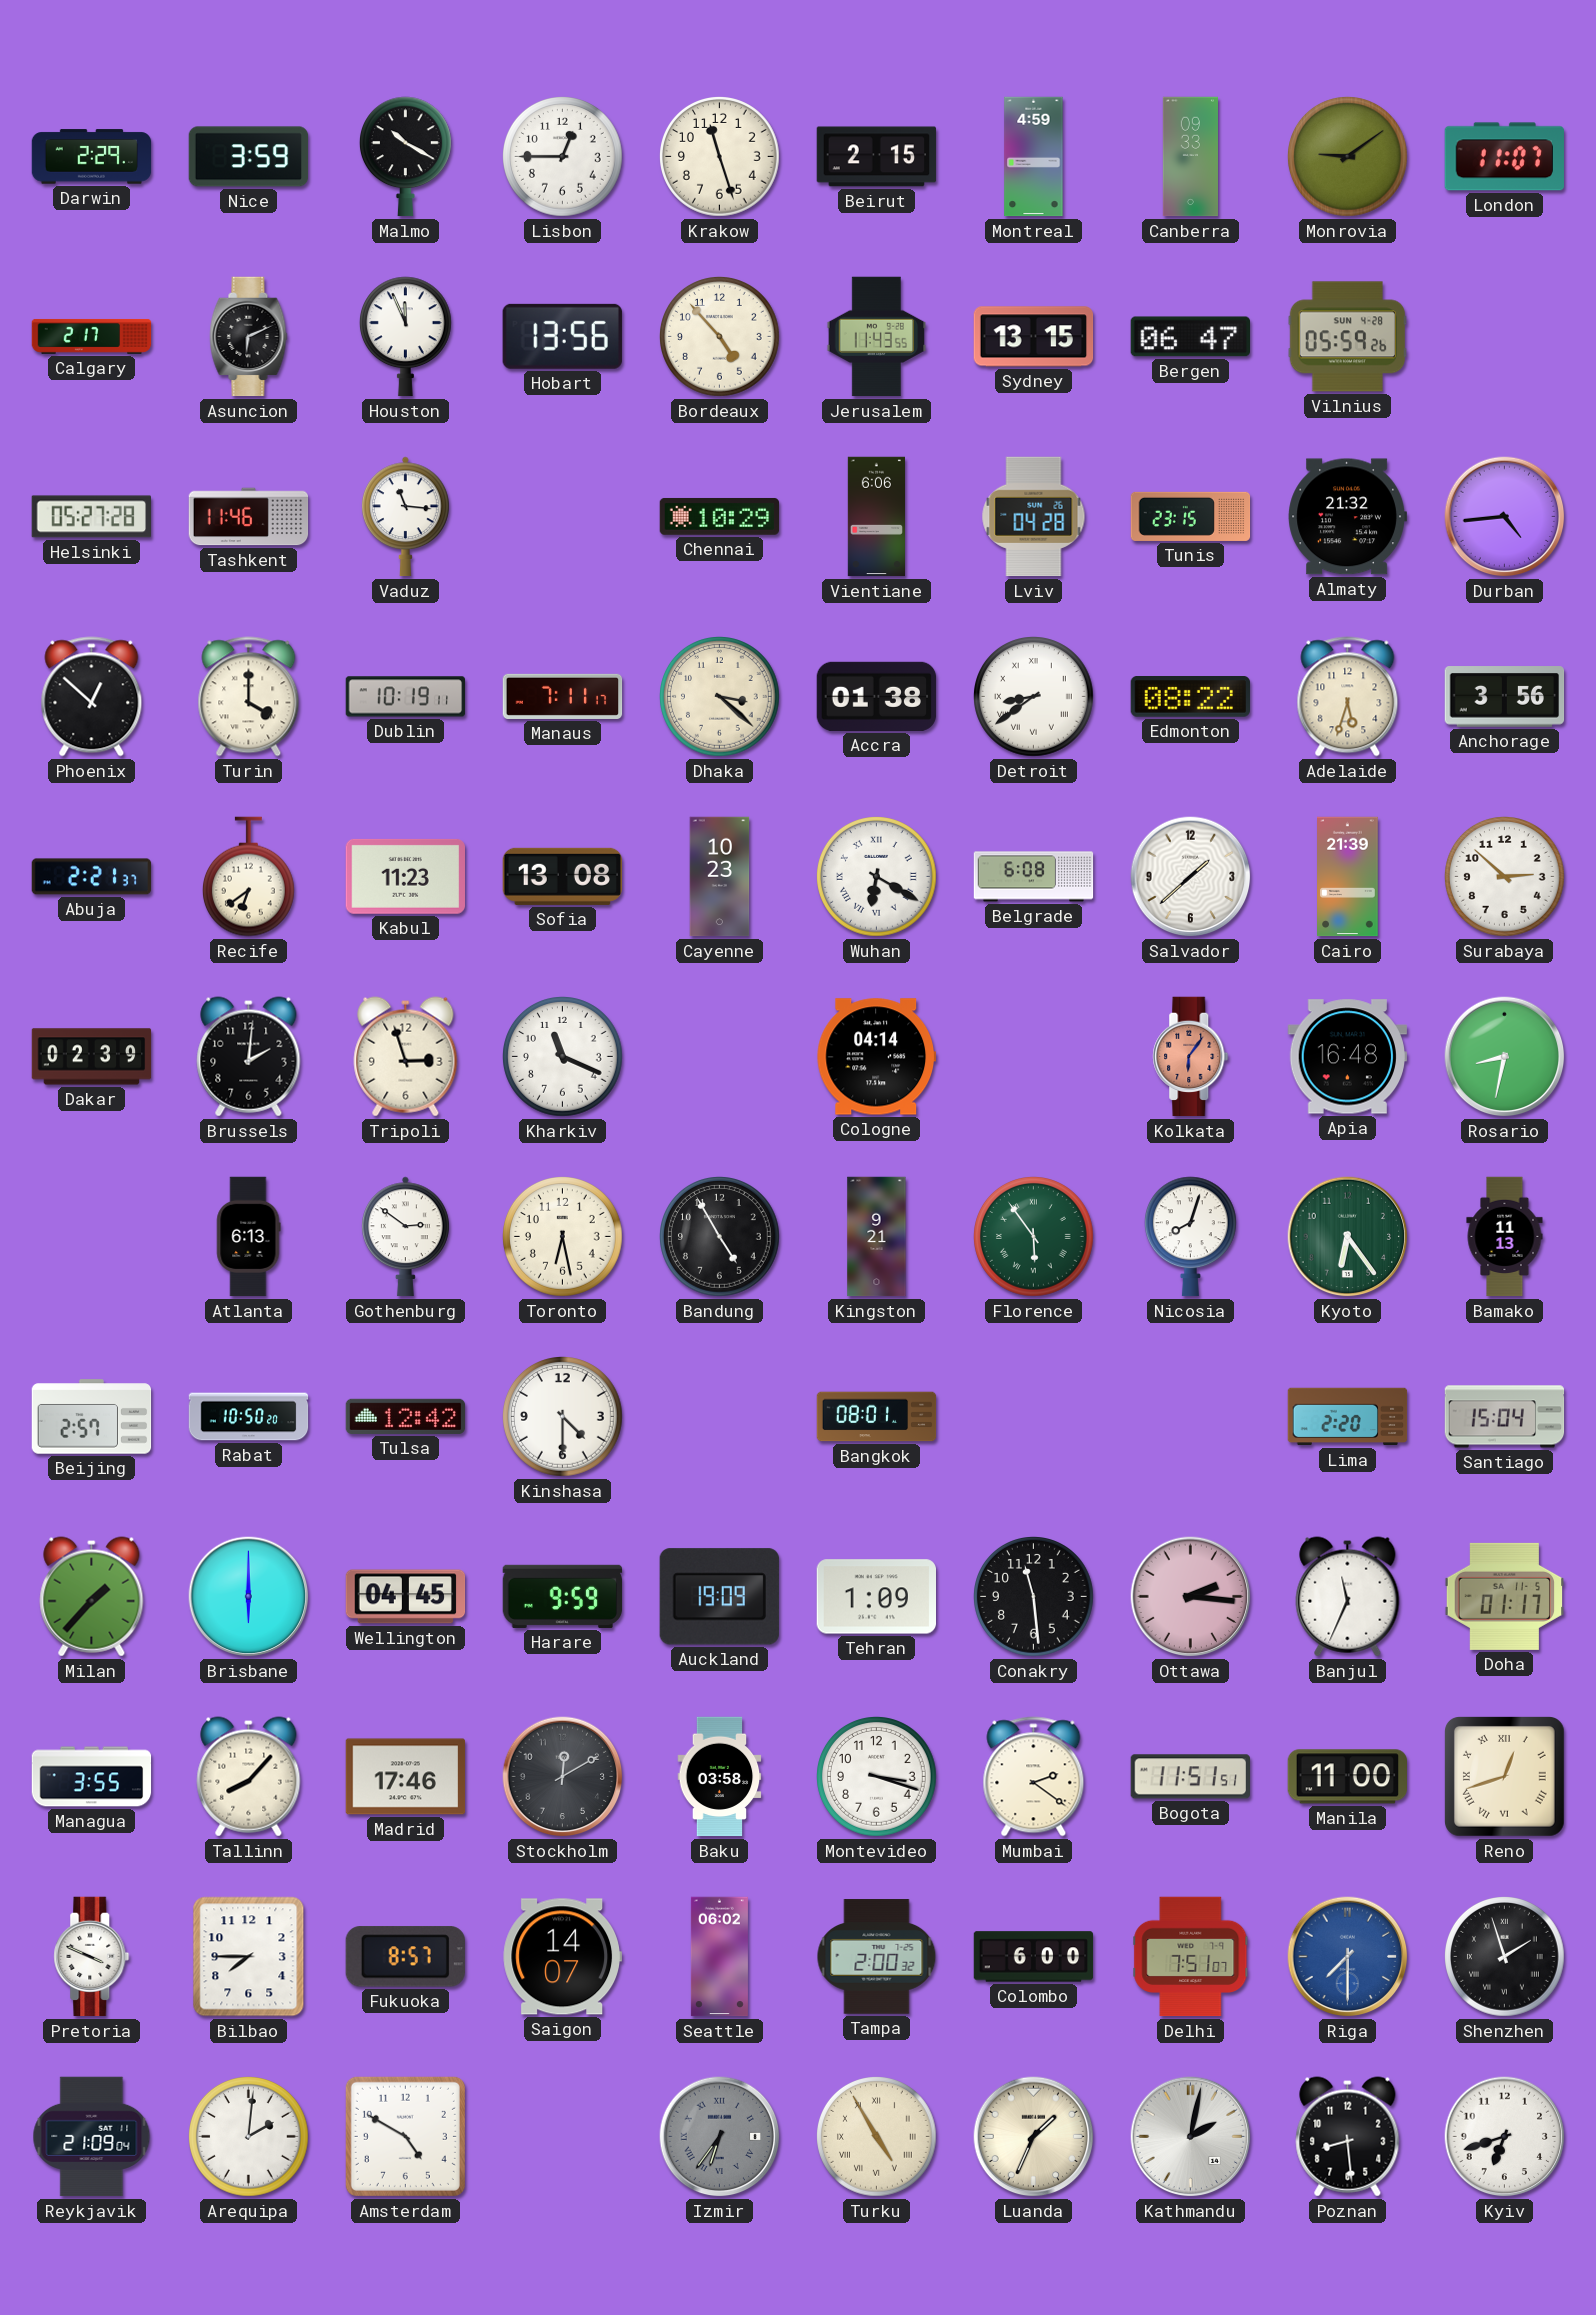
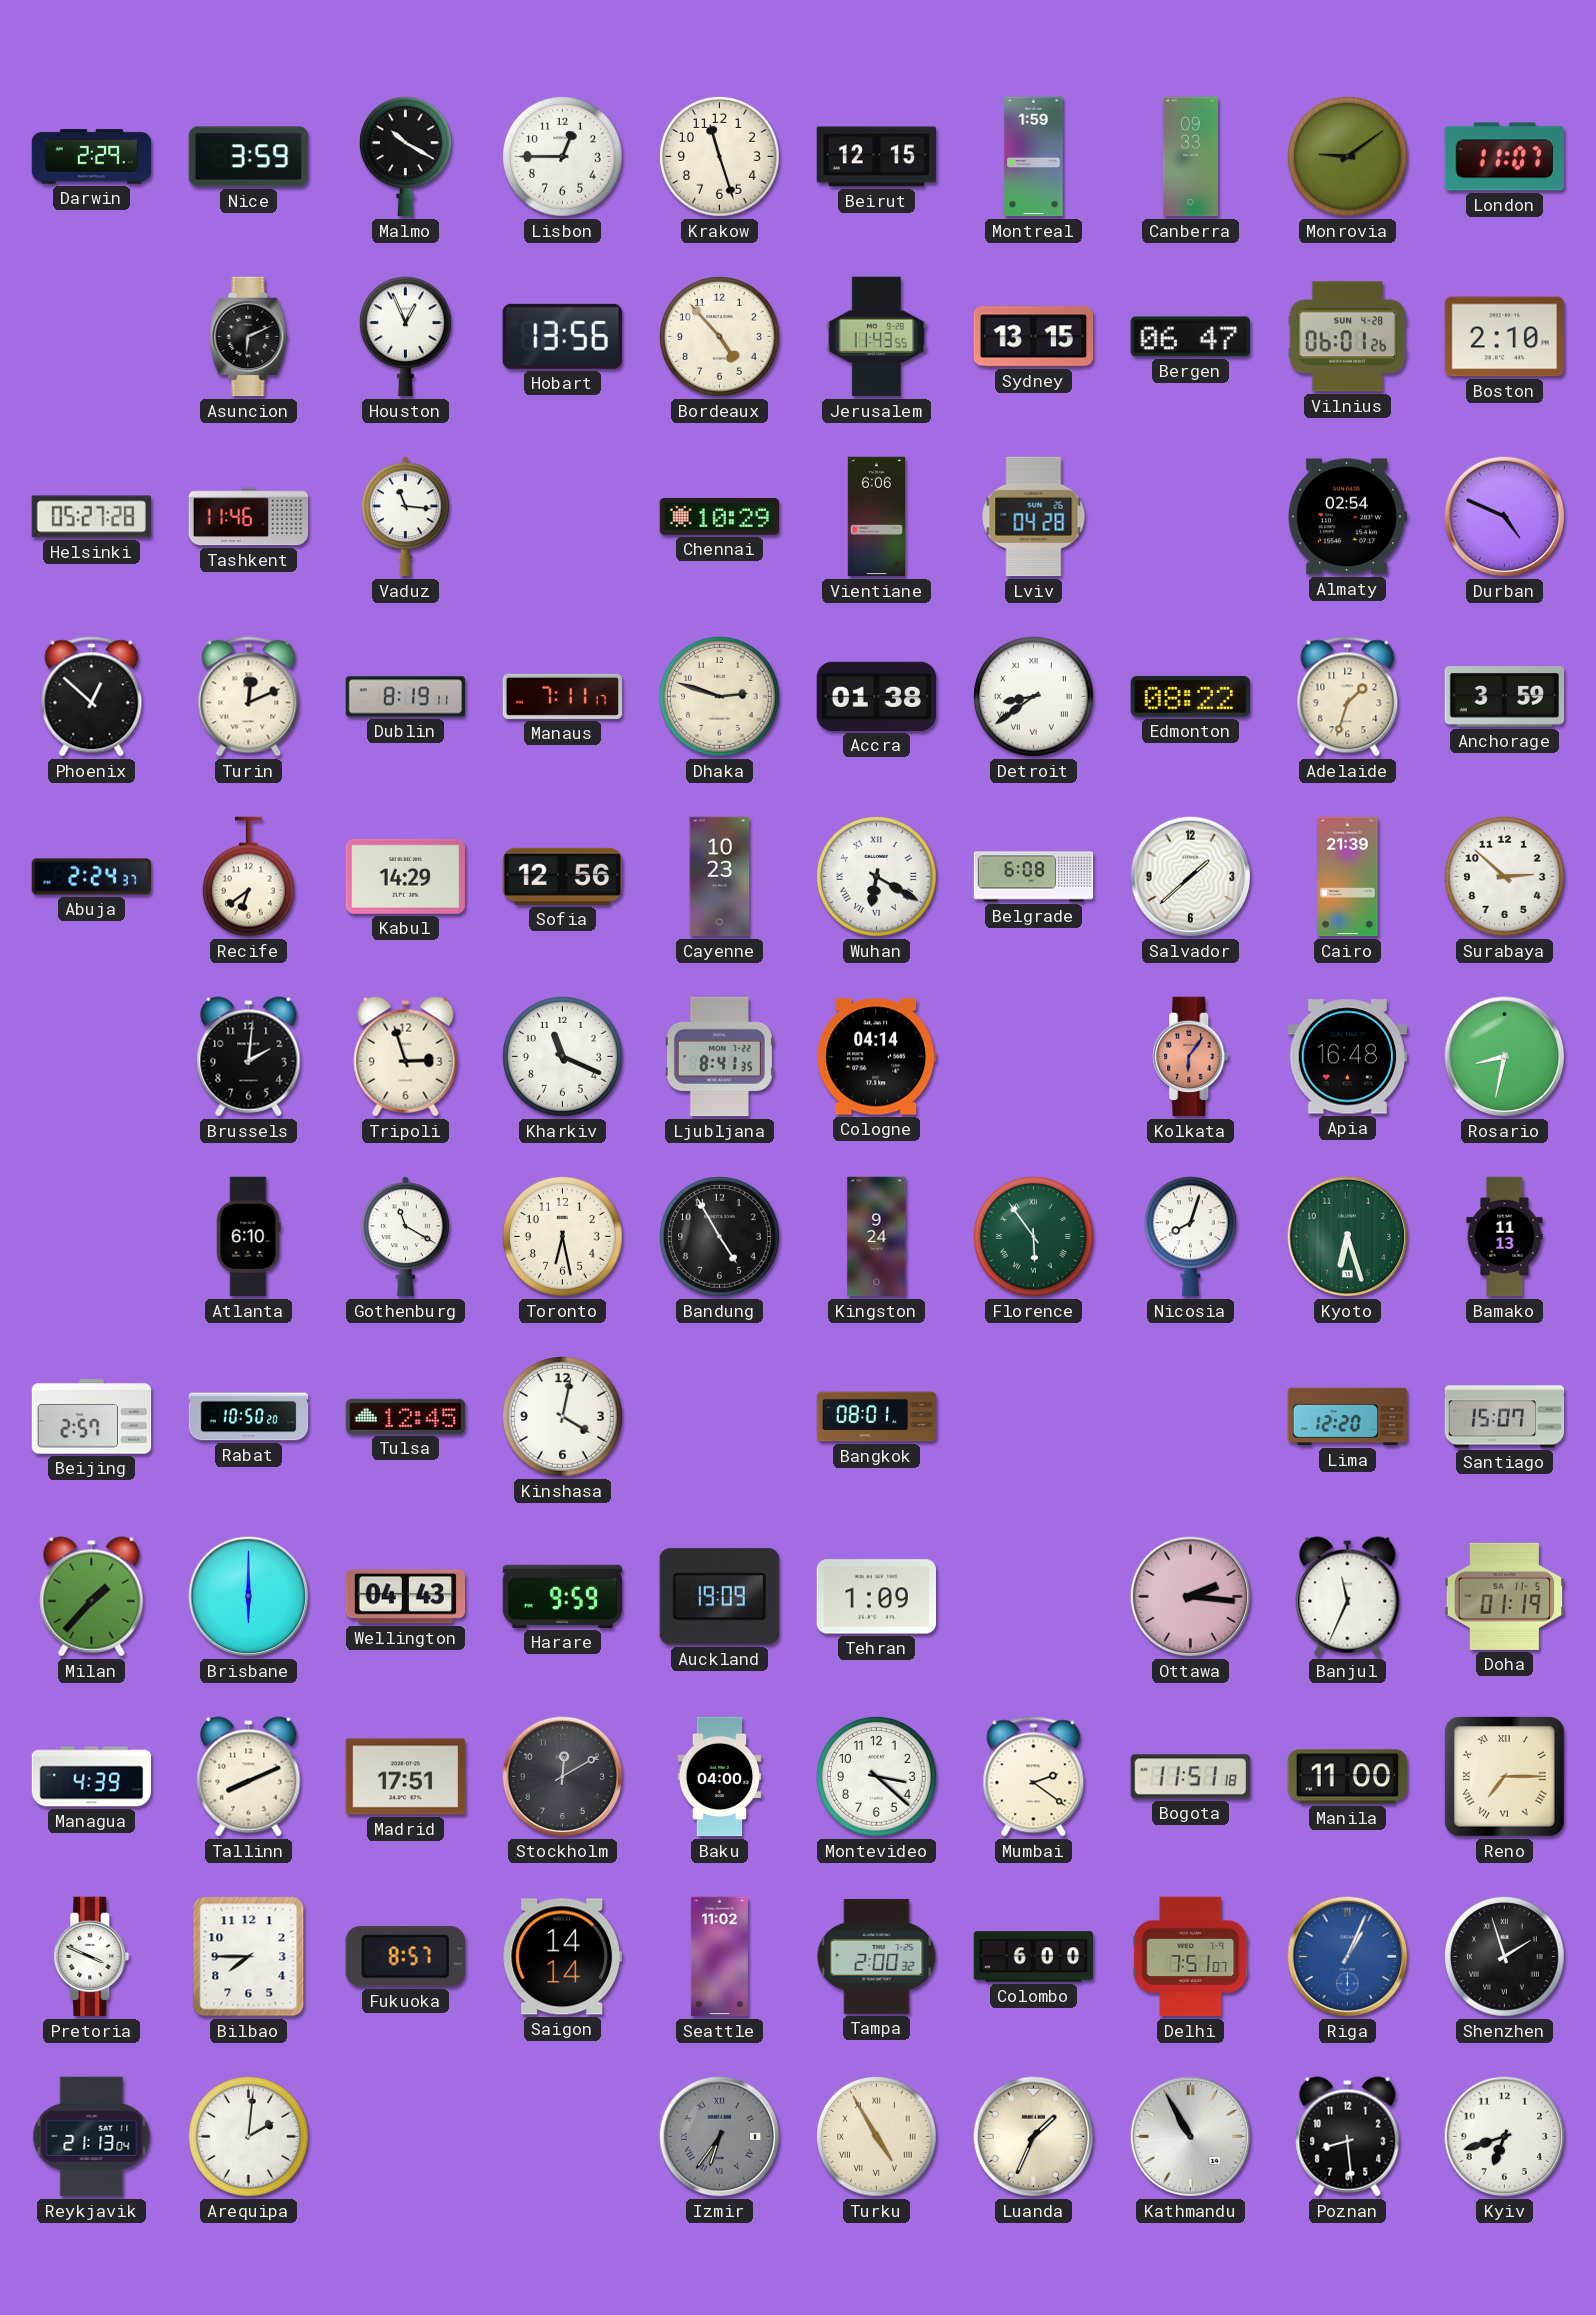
Beirut: 2:15 -> 12:15 (877, 157)
Montreal: 4:59 -> 1:59 (1034, 157)
Calgary: 2:17 -> none (92, 336)
Houston: 11:56 -> 12:56 (405, 337)
Vilnius: 05:59 -> 06:01 (1347, 337)
Boston: none -> 2:10 (1505, 337)
Tunis: 23:15 -> none (1191, 516)
Almaty: 21:32 -> 02:54 (1347, 517)
Durban: 4:44 -> 4:49 (1505, 517)
Turin: 4:00 -> 12:11 (249, 697)
Dublin: 10:19 -> 8:19 (406, 697)
Dhaka: 3:22 -> 2:48 (720, 697)
Adelaide: 5:33 -> 1:33 (1348, 697)
Anchorage: 3:56 -> 3:59 (1505, 697)
Abuja: 2:21 -> 2:24 (92, 877)
Kabul: 11:23 -> 14:29 (405, 876)
Sofia: 13:08 -> 12:56 (562, 876)
Dakar: 02:39 -> none (92, 1057)
Ljubljana: none -> 8:41 (719, 1057)
Atlanta: 6:13 -> 6:10 (249, 1237)
Gothenburg: 2:51 -> 11:20 (406, 1237)
Kingston: 9:21 -> 9:24 (877, 1237)
Kyoto: 6:24 -> 6:27 (1348, 1237)
Tulsa: 12:42 -> 12:45 (406, 1416)
Kinshasa: 4:30 -> 4:02 (563, 1417)
Lima: 2:20 -> 12:20 (1348, 1417)
Santiago: 15:04 -> 15:07 (1505, 1417)
Wellington: 04:45 -> 04:43 (406, 1597)
Conakry: 11:29 -> none (1034, 1597)
Doha: 01:17 -> 01:19 (1505, 1596)
Managua: 3:55 -> 4:39 (92, 1777)
Tallinn: 8:07 -> 8:11 (249, 1777)
Madrid: 17:46 -> 17:51 (406, 1777)
Baku: 03:58 -> 04:00 (720, 1777)
Montevideo: 3:18 -> 3:22 (877, 1777)
Bogota: 11:51:51 -> 11:51:18 (1190, 1777)
Reno: 12:42 -> 7:15 (1505, 1777)
Saigon: 14:07 -> 14:14 (562, 1957)
Seattle: 06:02 -> 11:02 (719, 1957)
Riga: 7:30 -> 1:04 (1348, 1957)
Reykjavik: 21:09 -> 21:13 (92, 2137)
Amsterdam: 4:50 -> none (405, 2136)
Kathmandu: 2:02 -> 10:55 (1191, 2137)
